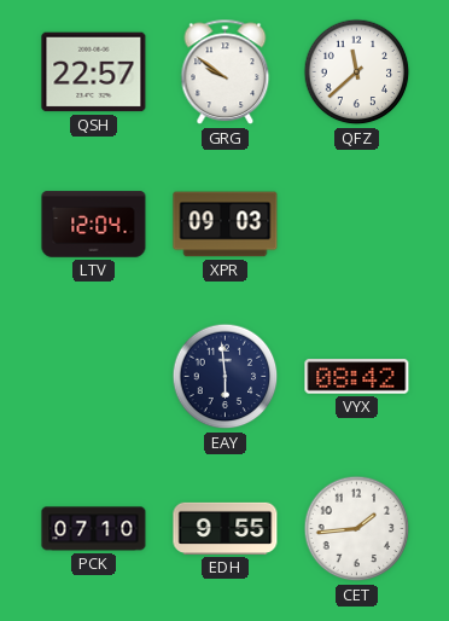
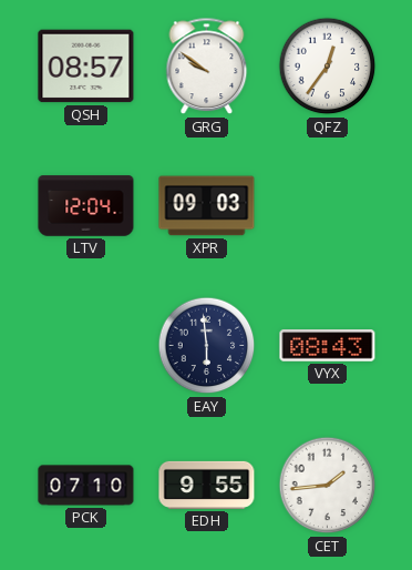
QSH: 22:57 -> 08:57 (86, 67)
QFZ: 11:38 -> 12:36 (328, 67)
VYX: 08:42 -> 08:43 (328, 346)
